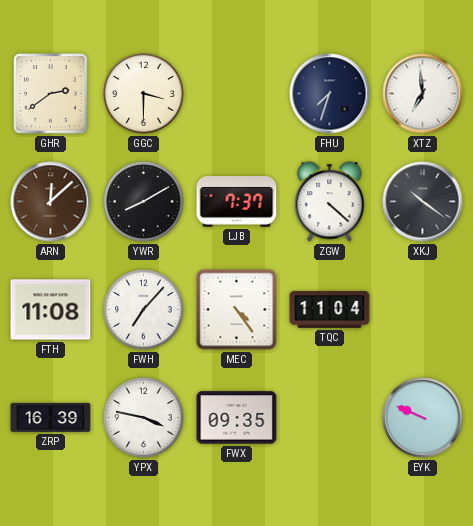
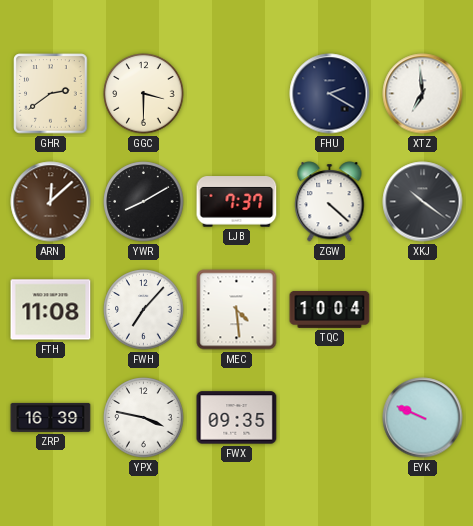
FHU: 7:33 -> 2:20 (330, 94)
MEC: 4:24 -> 4:29 (237, 310)
TQC: 11:04 -> 10:04 (330, 309)
